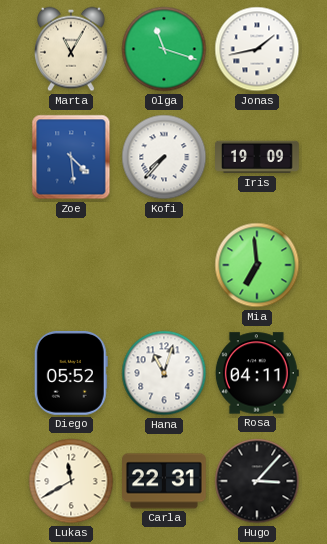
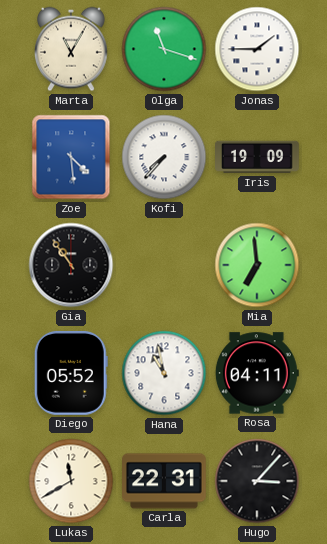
Jonas: 1:43 -> 1:45 (257, 49)
Gia: none -> 10:54 (71, 265)
Hana: 11:03 -> 10:58 (164, 373)
